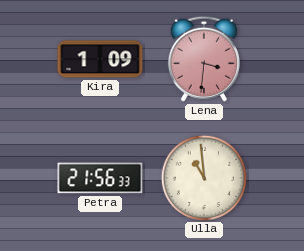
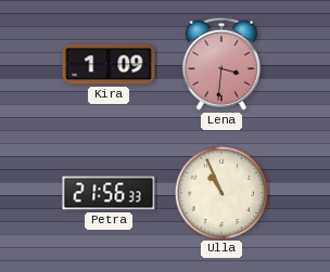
Ulla: 10:59 -> 10:56 (220, 192)
